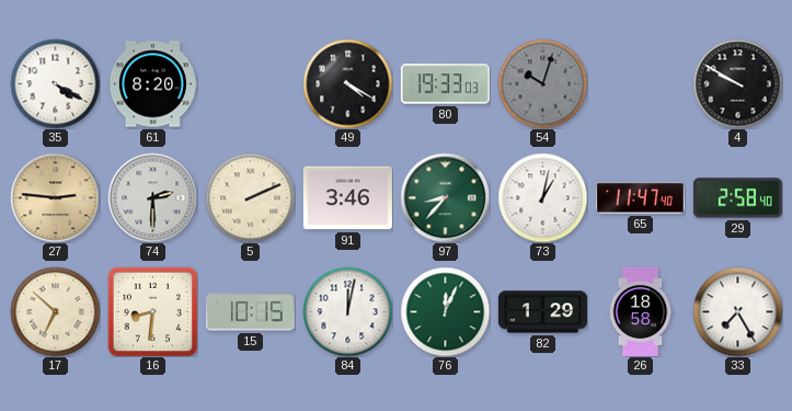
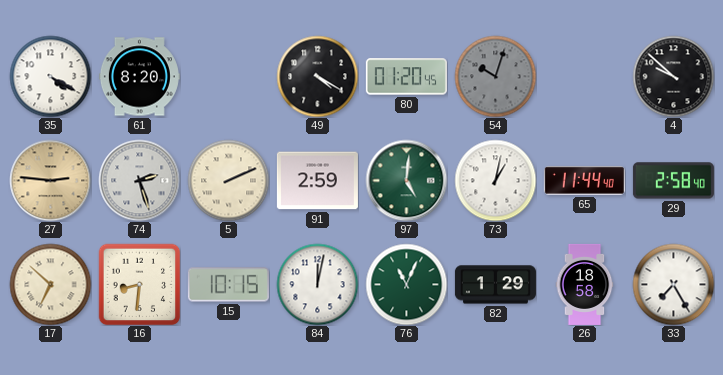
80: 19:33 -> 01:20 (406, 77)
4: 9:50 -> 9:52 (673, 76)
74: 2:30 -> 2:27 (139, 180)
91: 3:46 -> 2:59 (317, 181)
97: 8:37 -> 5:01 (406, 180)
65: 11:47 -> 11:44 (584, 181)
76: 12:04 -> 11:04 (406, 284)
